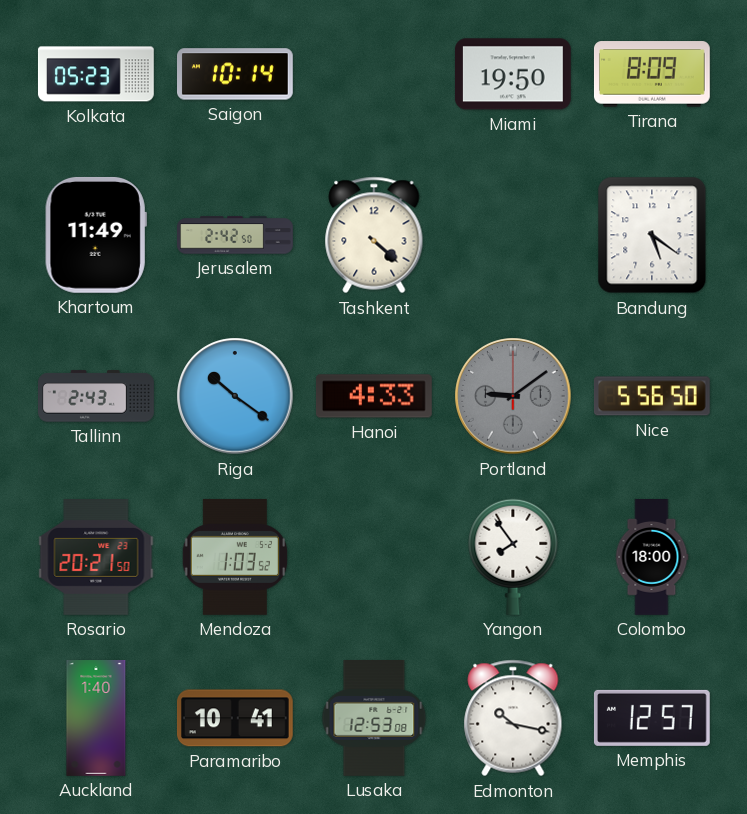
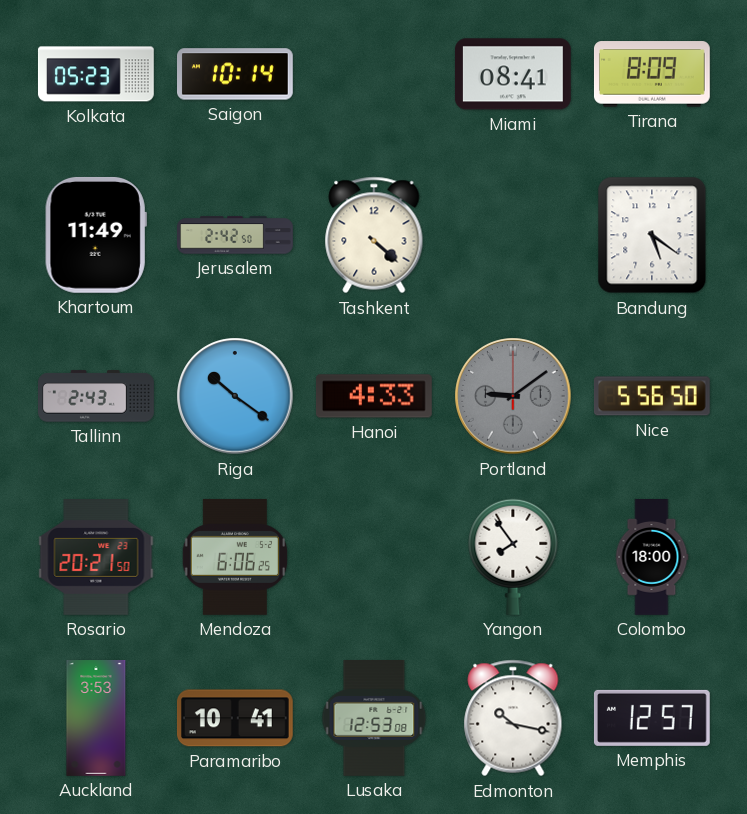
Miami: 19:50 -> 08:41 (513, 74)
Mendoza: 1:03 -> 6:06 (235, 557)
Auckland: 1:40 -> 3:53 (96, 719)
